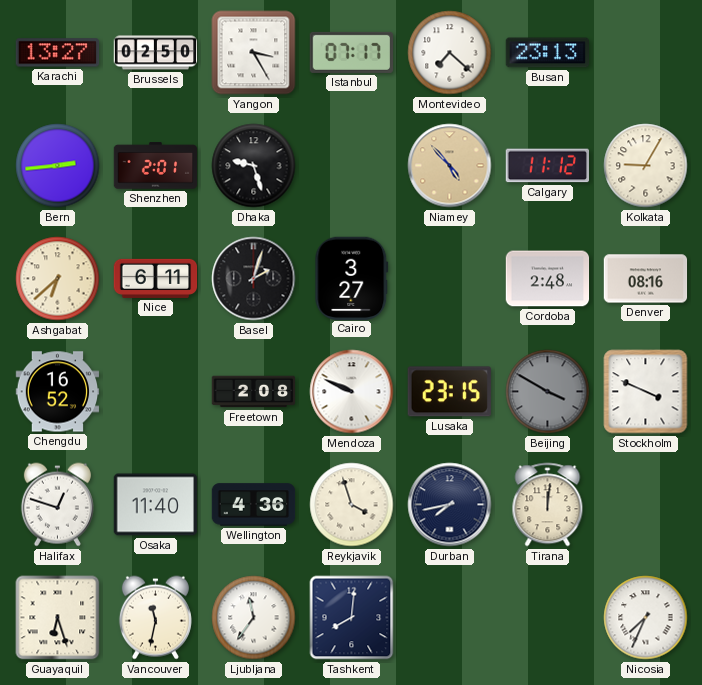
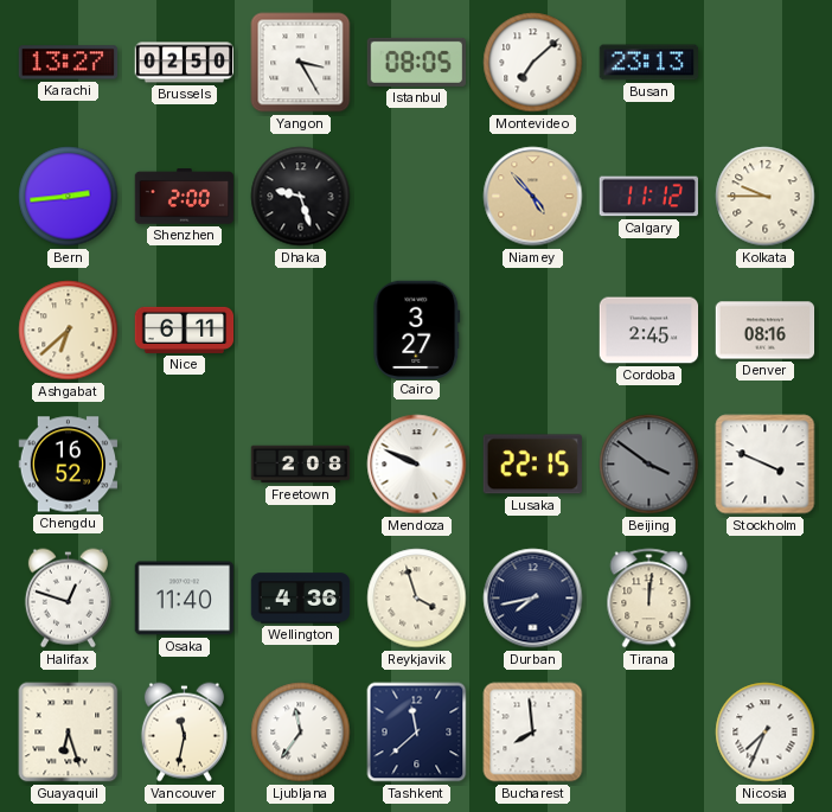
Istanbul: 07:17 -> 08:05 (417, 62)
Montevideo: 7:22 -> 7:08 (533, 63)
Shenzhen: 2:01 -> 2:00 (185, 197)
Kolkata: 9:05 -> 9:45 (766, 197)
Basel: 2:03 -> none (254, 279)
Cordoba: 2:48 -> 2:45 (649, 331)
Lusaka: 23:15 -> 22:15 (532, 465)
Beijing: 3:50 -> 3:51 (649, 465)
Tashkent: 8:01 -> 11:38 (417, 733)
Bucharest: none -> 7:59 (533, 733)
